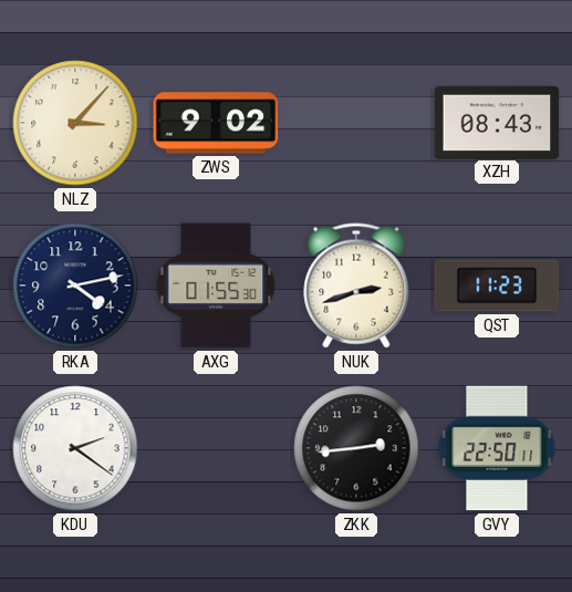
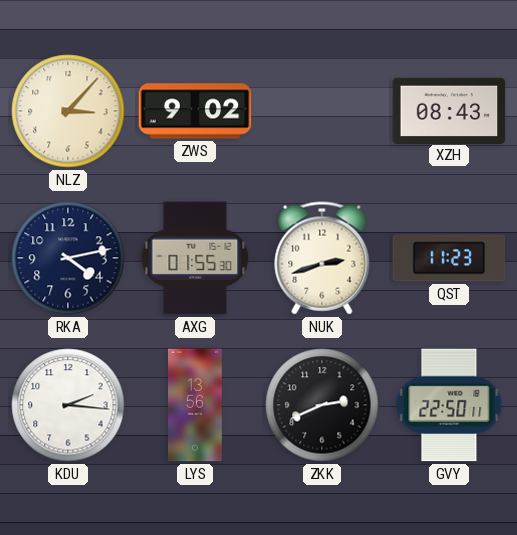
KDU: 2:21 -> 2:16 (68, 405)
LYS: none -> 13:56 (196, 405)
ZKK: 2:44 -> 2:41 (322, 405)
